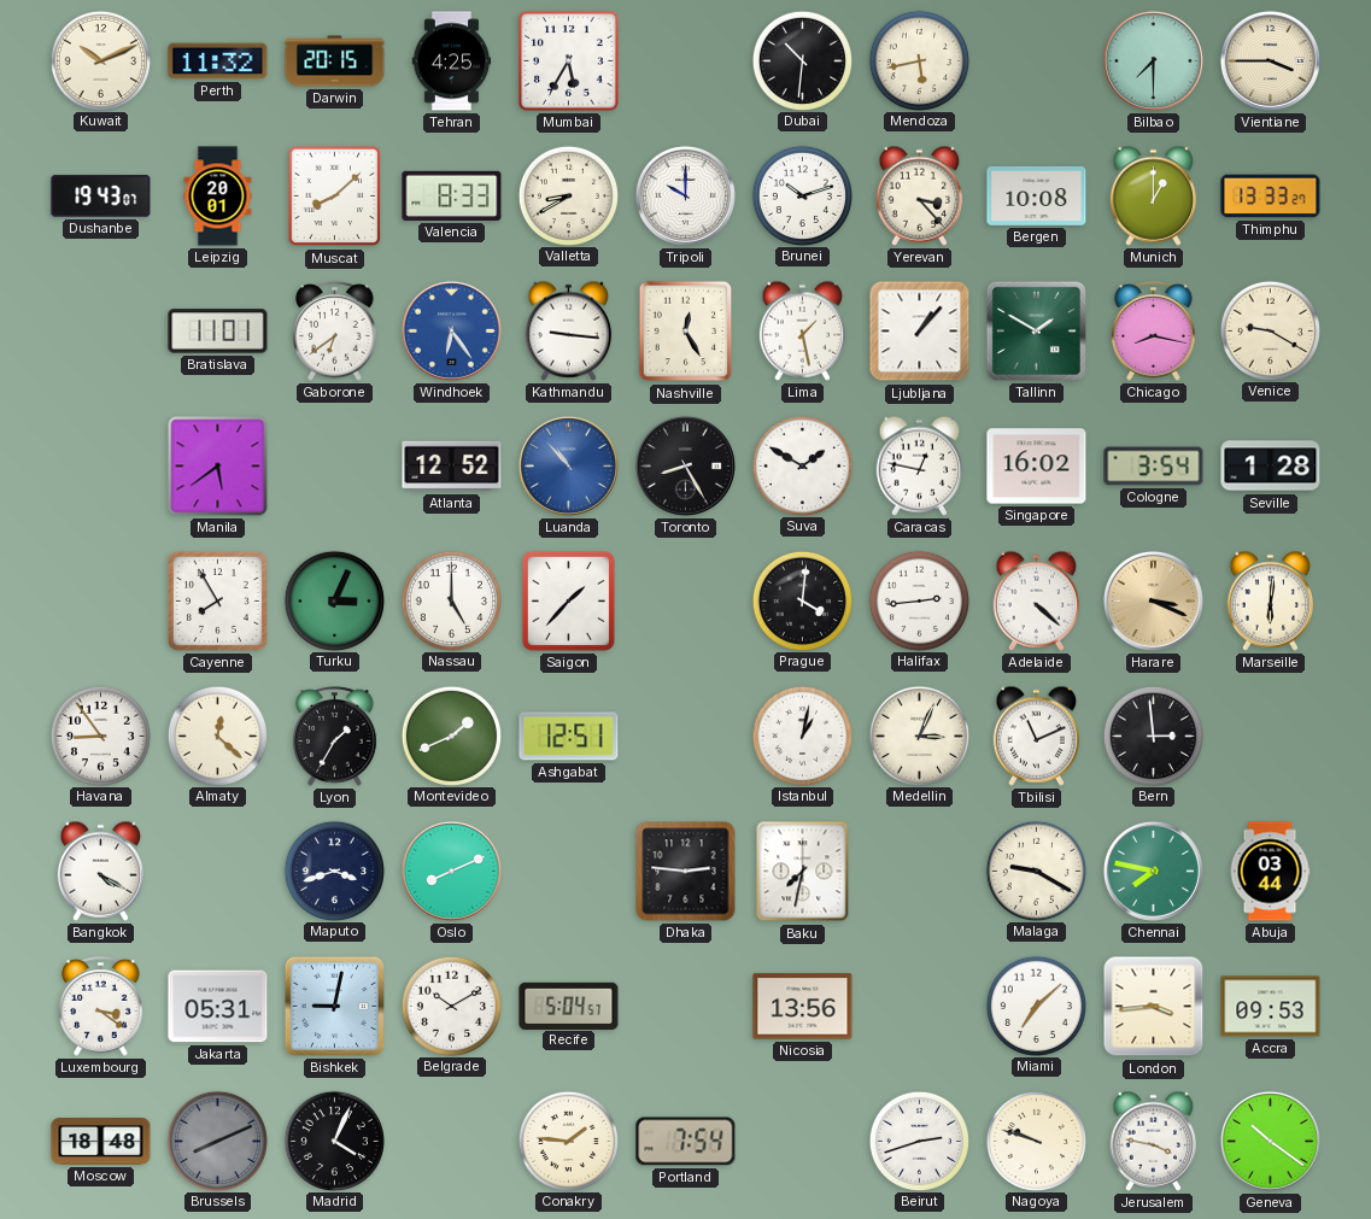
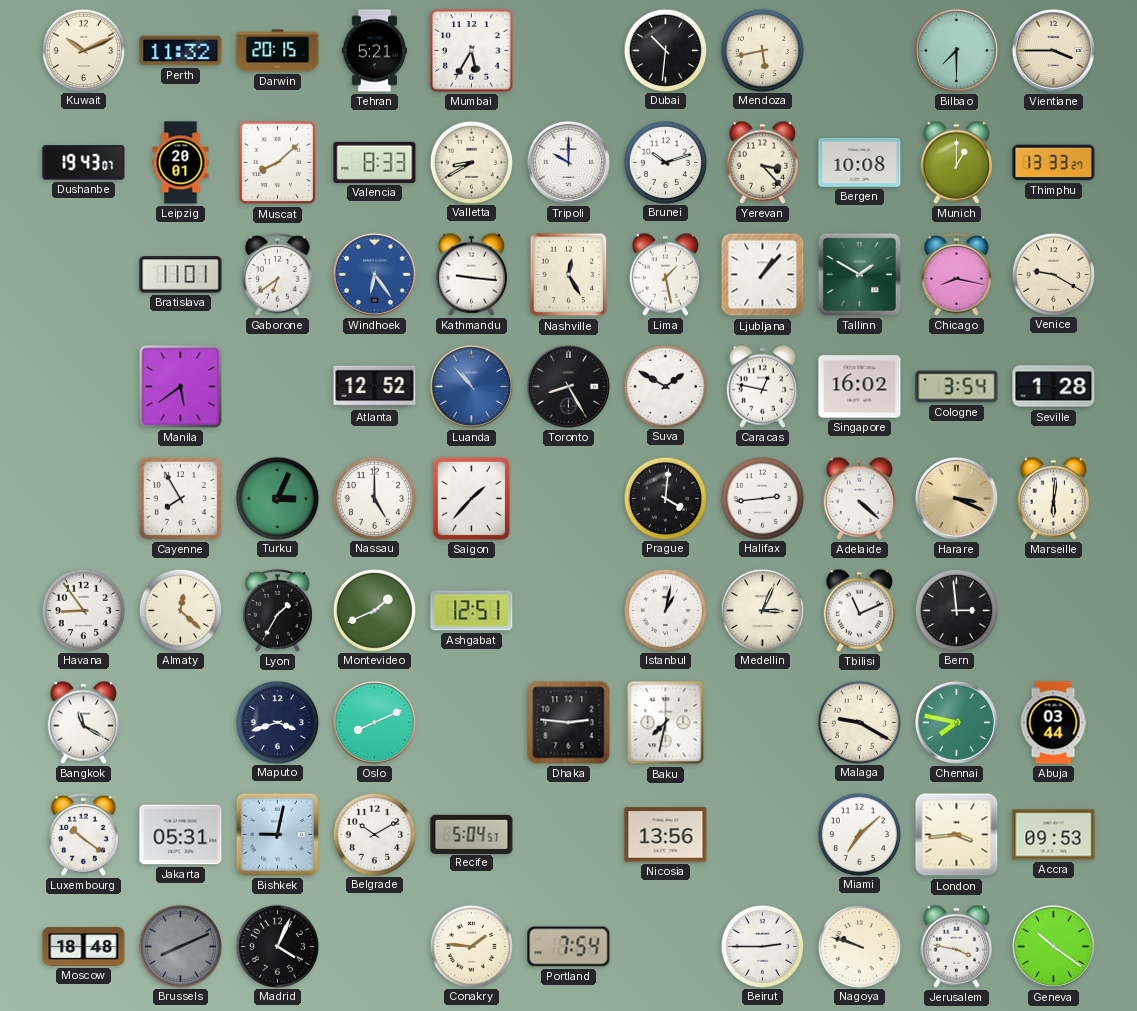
Tehran: 4:25 -> 5:21 (375, 51)
Bangkok: 4:20 -> 11:20 (84, 722)
Luxembourg: 3:21 -> 10:21 (84, 835)
Beirut: 2:42 -> 2:45 (762, 946)
